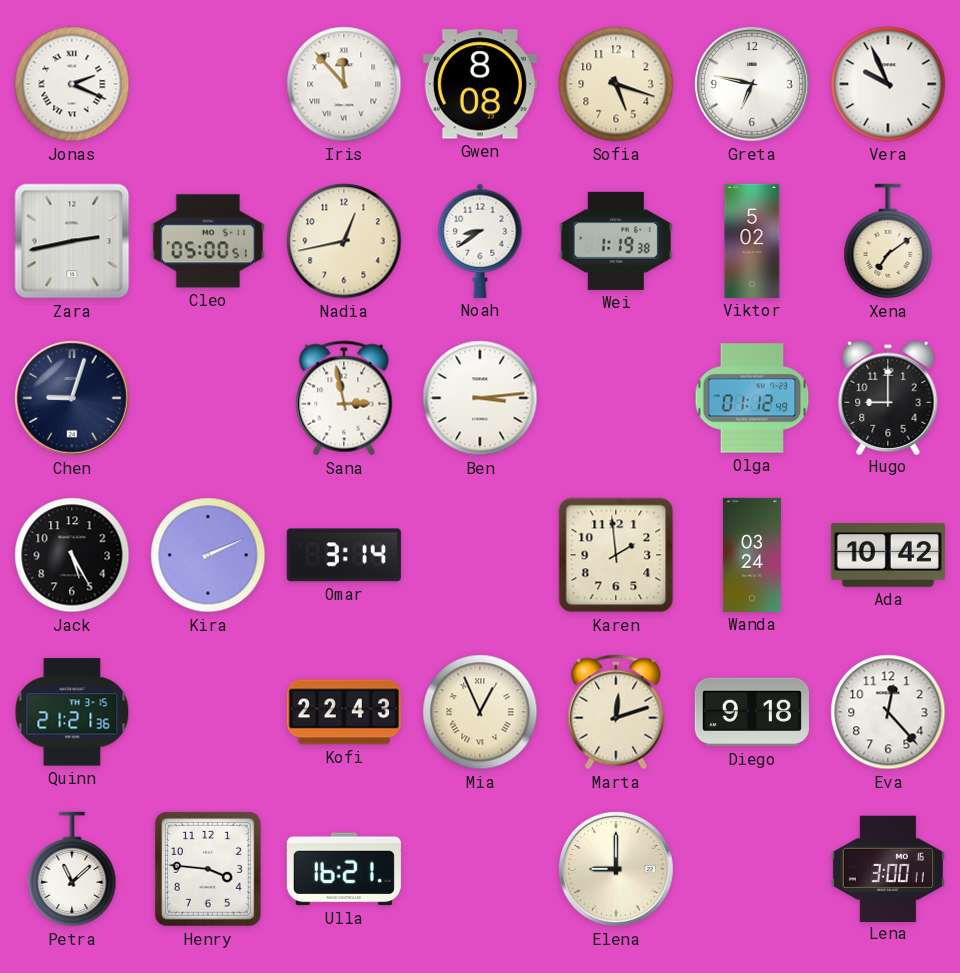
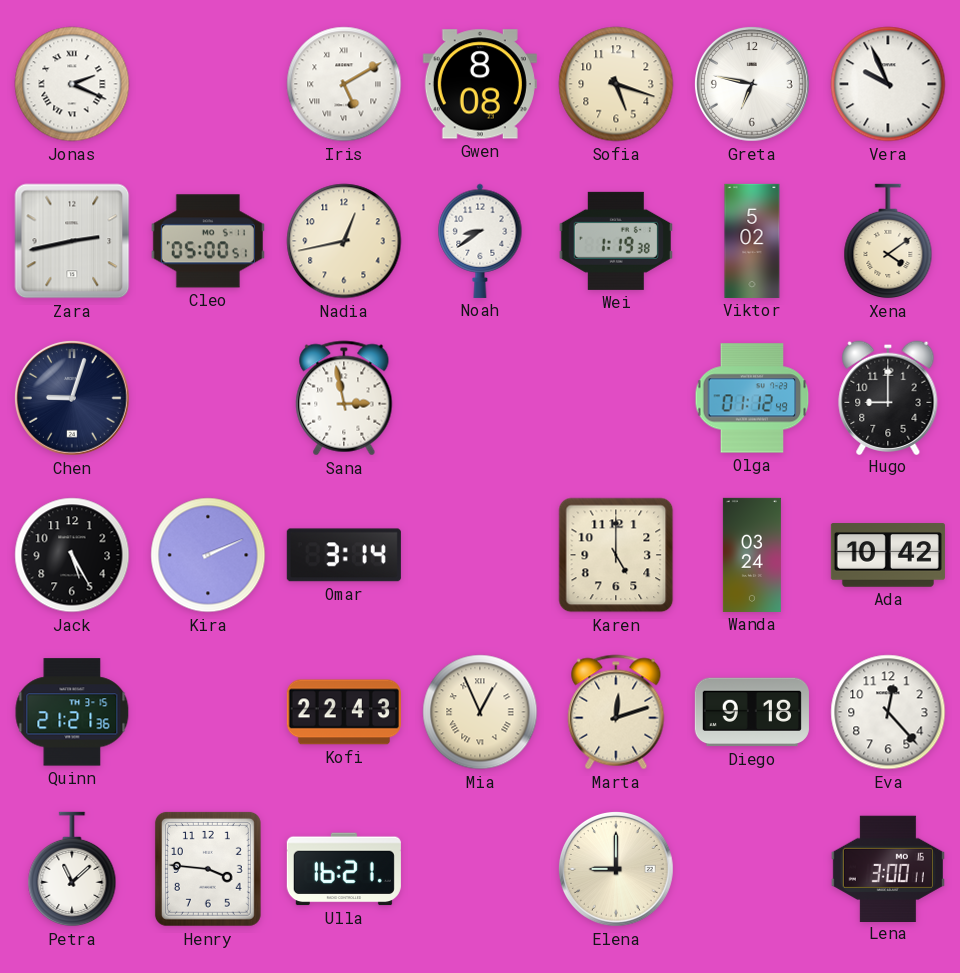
Iris: 11:53 -> 5:10 (344, 84)
Xena: 7:09 -> 4:09 (888, 241)
Ben: 3:14 -> none (480, 398)
Karen: 1:59 -> 5:00 (616, 555)
